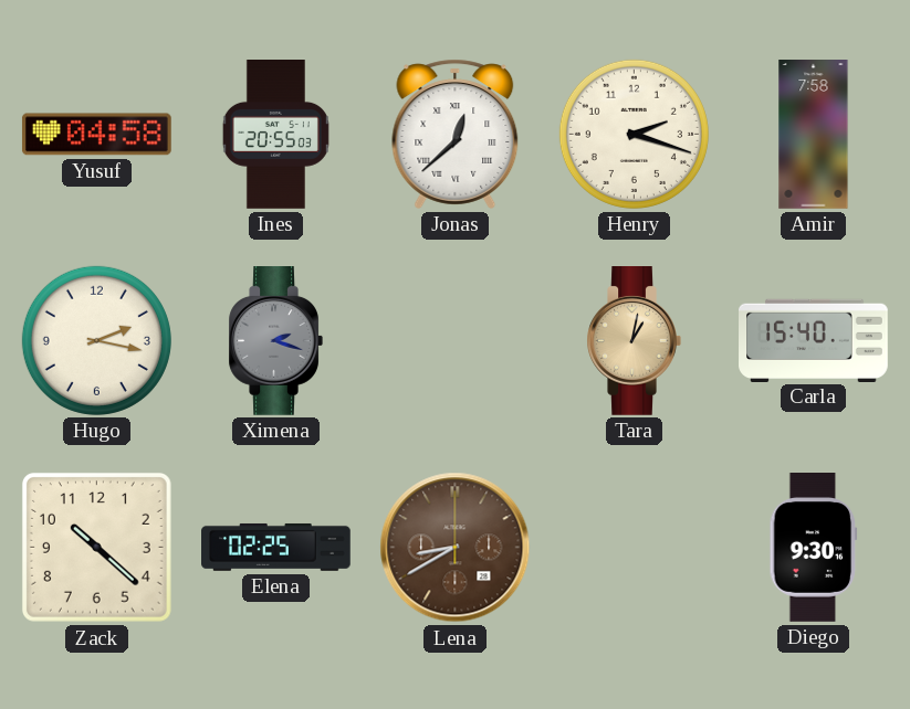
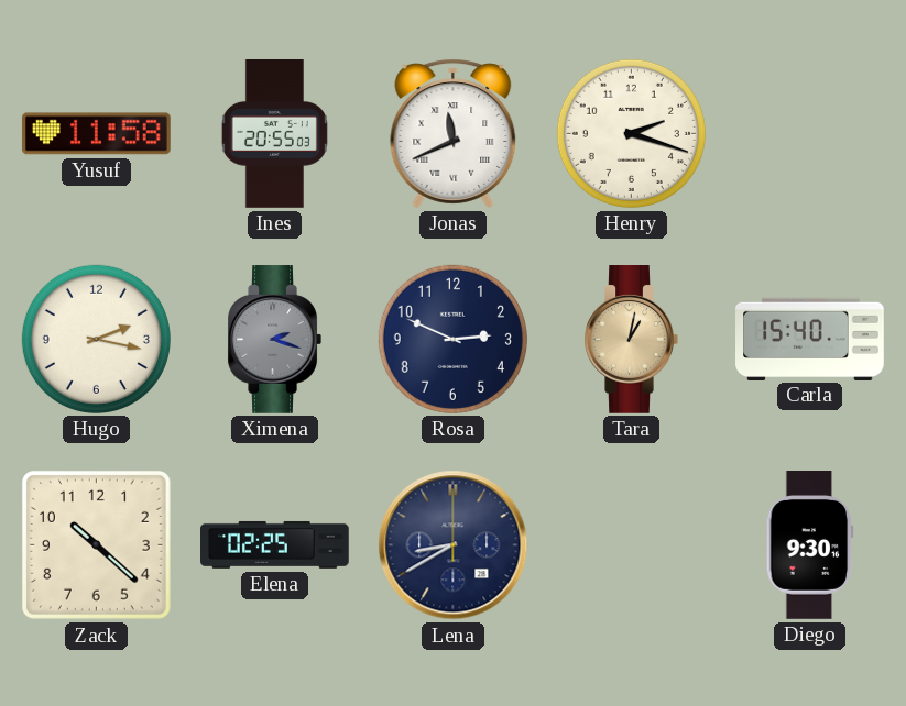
Yusuf: 04:58 -> 11:58 (96, 134)
Jonas: 12:38 -> 11:41 (454, 133)
Amir: 7:58 -> none (814, 135)
Rosa: none -> 2:49 (452, 339)
Lena dial: brown -> navy (454, 545)
